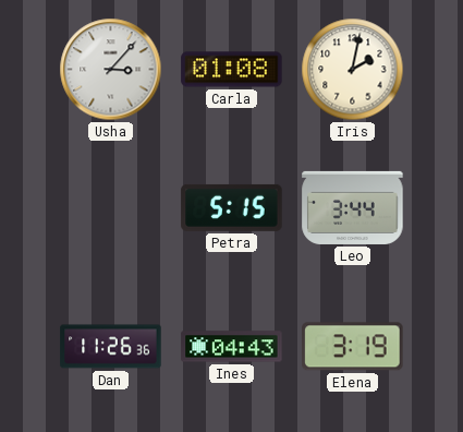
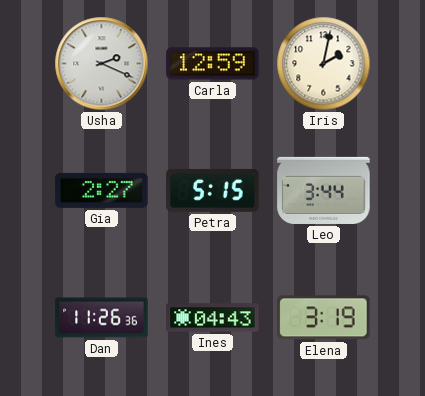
Usha: 3:07 -> 2:19 (102, 64)
Carla: 01:08 -> 12:59 (213, 64)
Gia: none -> 2:27 (102, 190)
